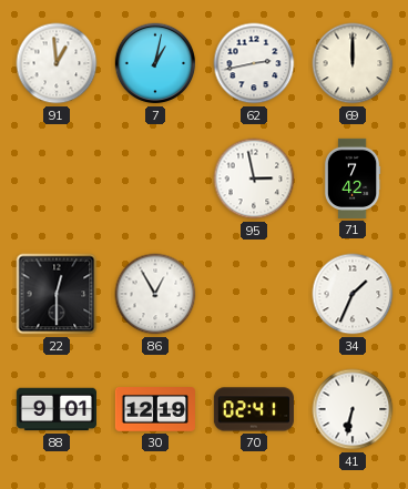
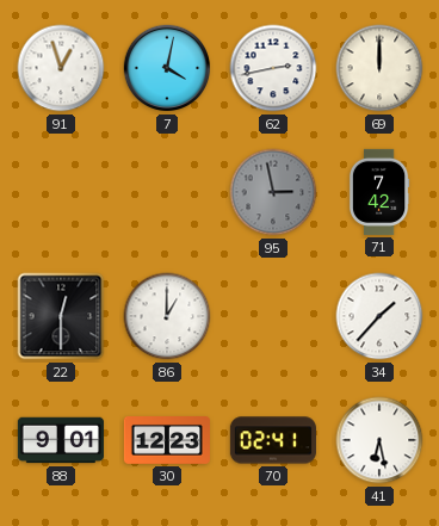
91: 12:59 -> 12:57 (61, 68)
7: 1:02 -> 4:02 (167, 68)
95 dial: white -> grey (273, 192)
86: 12:55 -> 1:00 (167, 316)
34: 1:34 -> 1:37 (379, 316)
30: 12:19 -> 12:23 (167, 441)
41: 6:32 -> 6:28 (379, 440)
